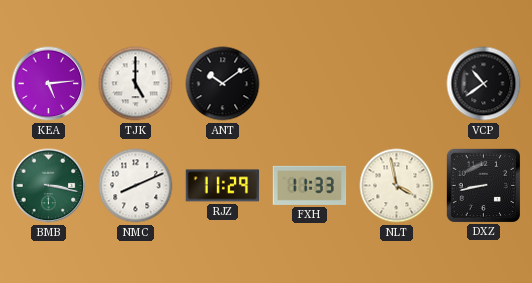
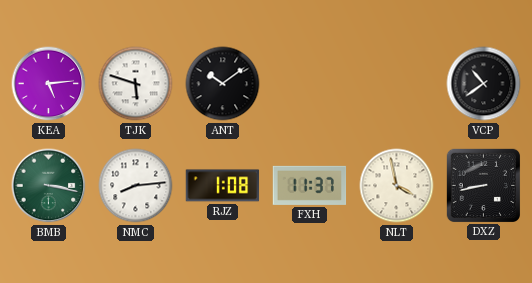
TJK: 5:00 -> 5:48 (136, 84)
NMC: 8:11 -> 8:14 (136, 186)
RJZ: 11:29 -> 1:08 (223, 186)
FXH: 11:33 -> 11:37 (310, 185)
